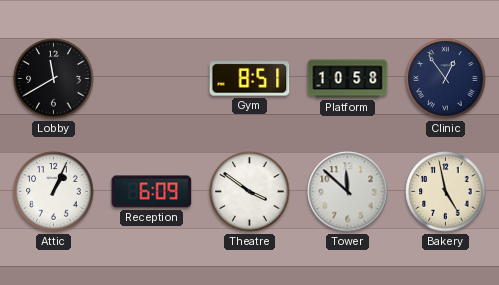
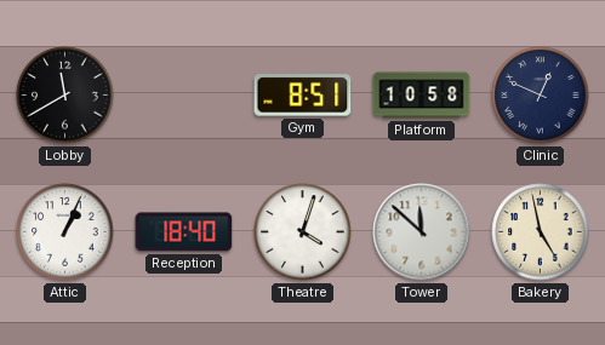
Clinic: 12:54 -> 12:49 (541, 96)
Reception: 6:09 -> 18:40 (184, 232)
Theatre: 3:51 -> 4:03 (303, 232)
